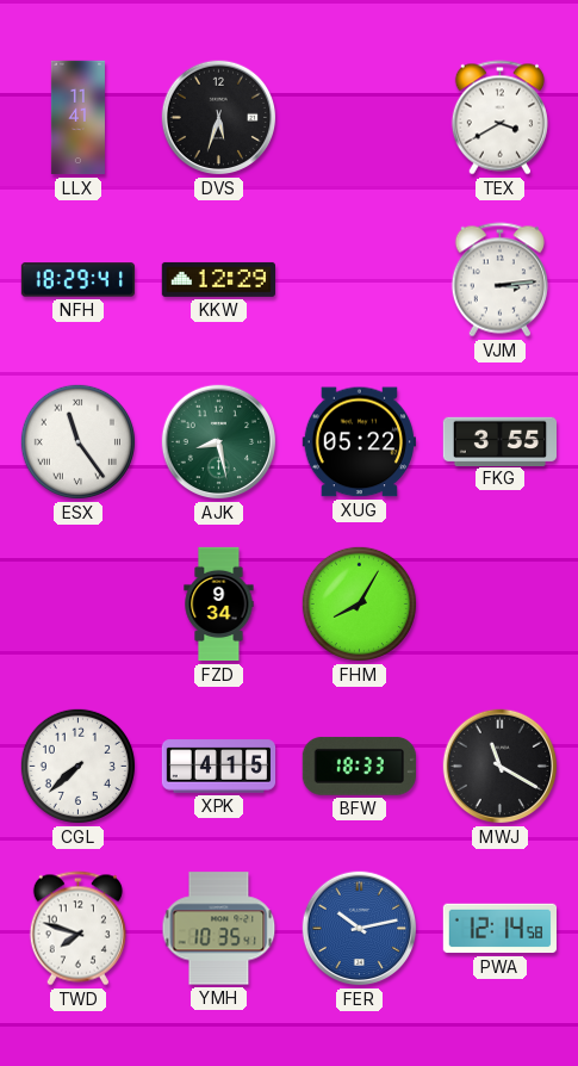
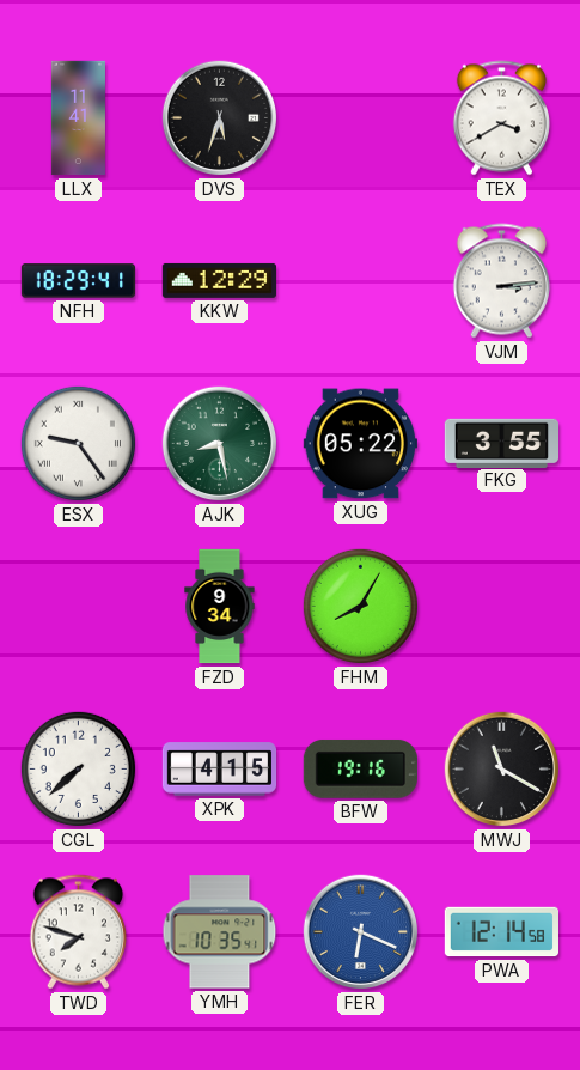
ESX: 11:24 -> 9:24 (78, 443)
BFW: 18:33 -> 19:16 (360, 768)
FER: 10:13 -> 6:19 (361, 932)
